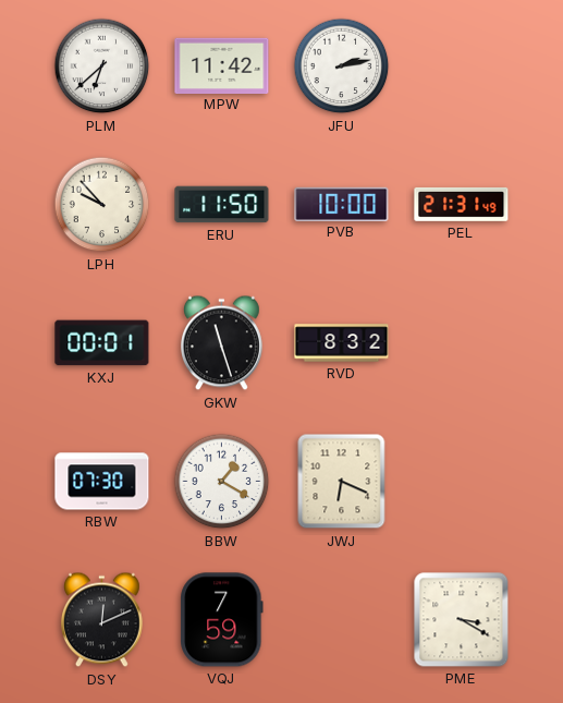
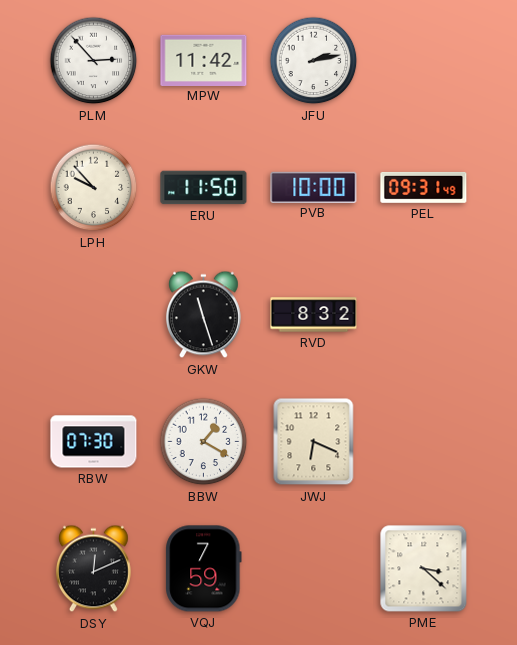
PLM: 6:38 -> 2:53 (94, 61)
PEL: 21:31 -> 09:31 (424, 187)
KXJ: 00:01 -> none (102, 343)
PME: 3:20 -> 3:22 (424, 569)
